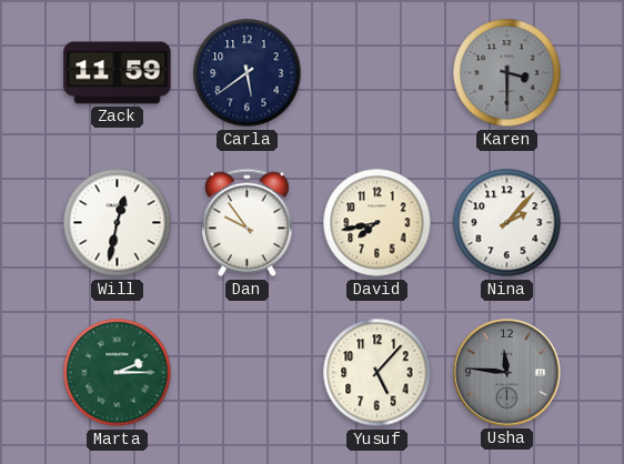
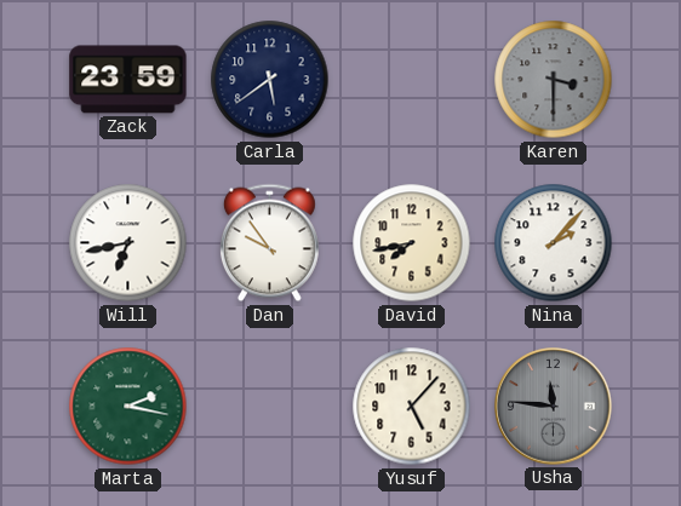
Zack: 11:59 -> 23:59 (128, 80)
Will: 12:32 -> 6:43 (128, 243)
Marta: 2:15 -> 2:17 (128, 407)
